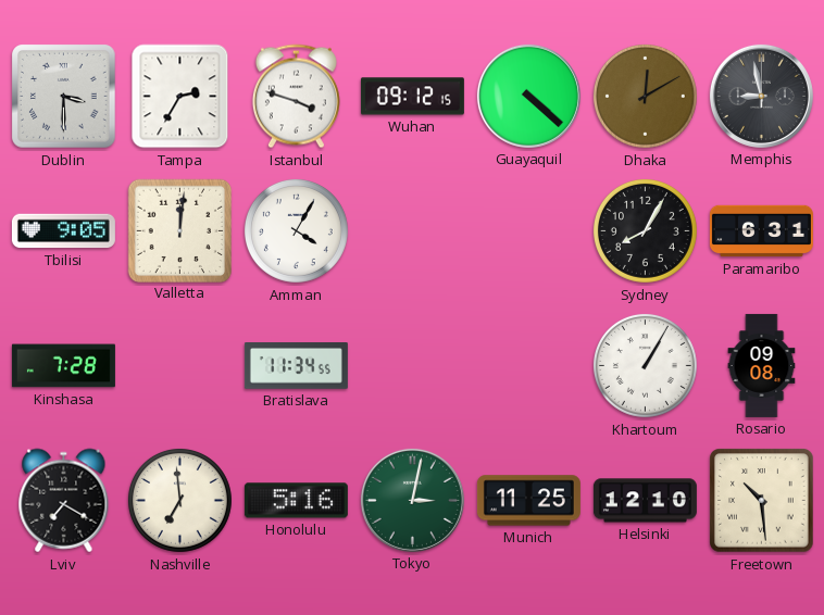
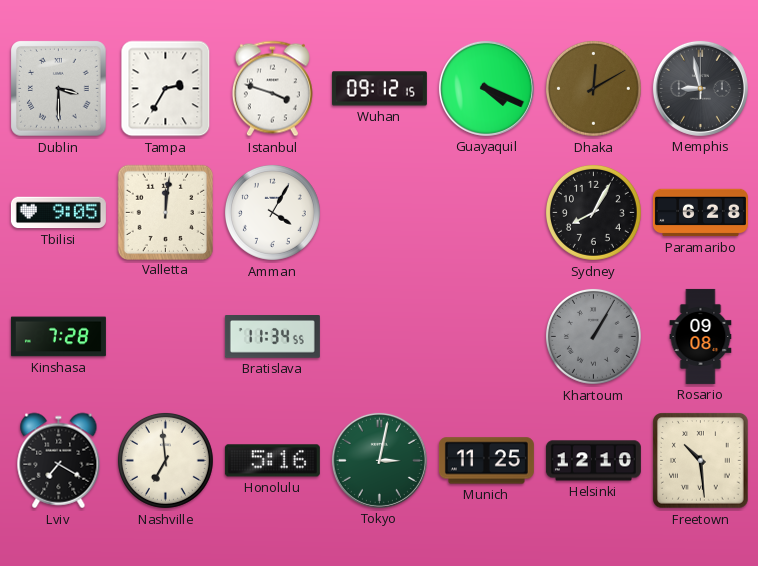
Guayaquil: 4:22 -> 4:19 (486, 88)
Paramaribo: 6:31 -> 6:28 (700, 213)
Khartoum dial: white -> grey (593, 336)
